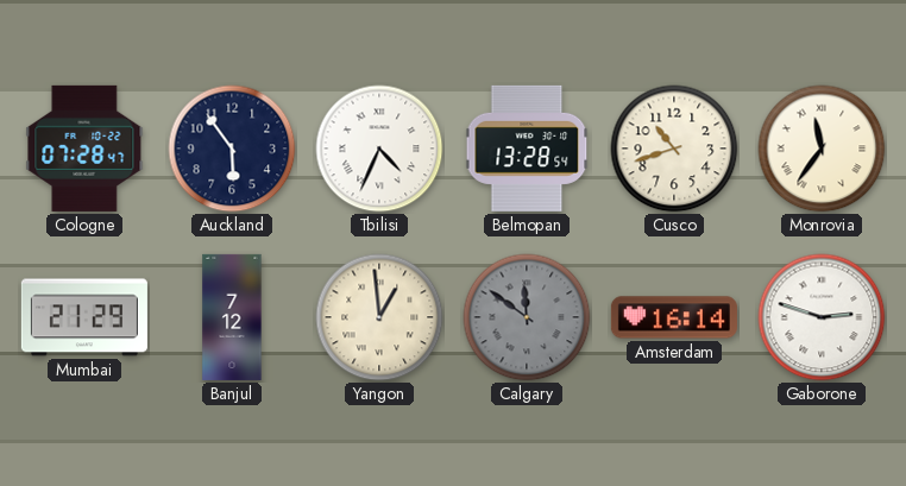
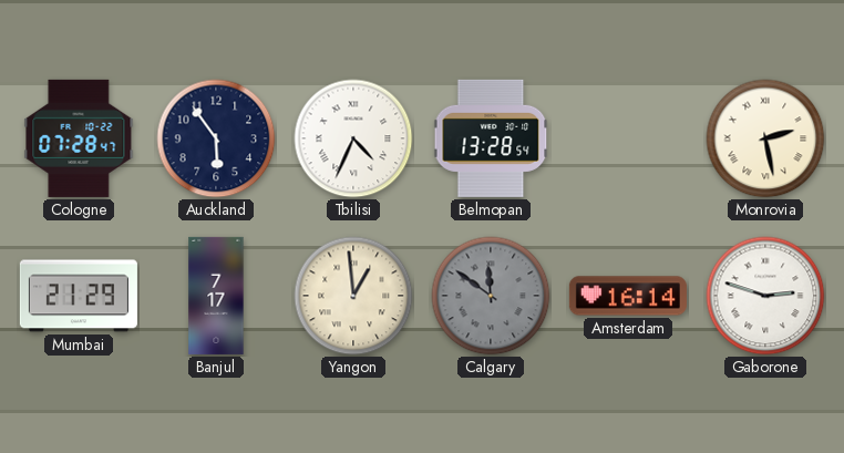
Cusco: 10:42 -> none (674, 149)
Monrovia: 11:36 -> 2:28 (765, 138)
Banjul: 7:12 -> 7:17 (216, 296)
